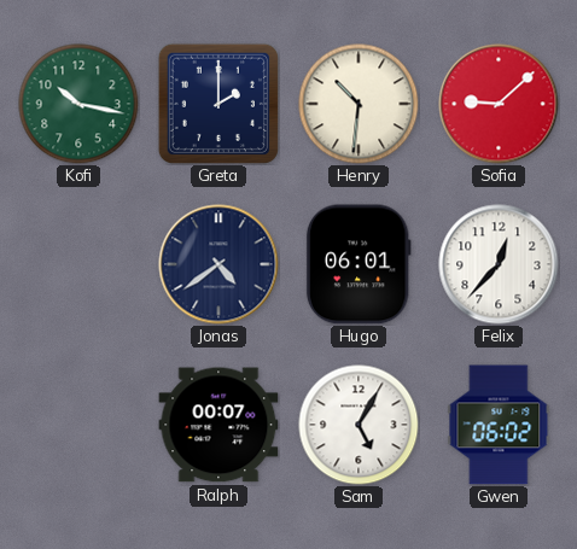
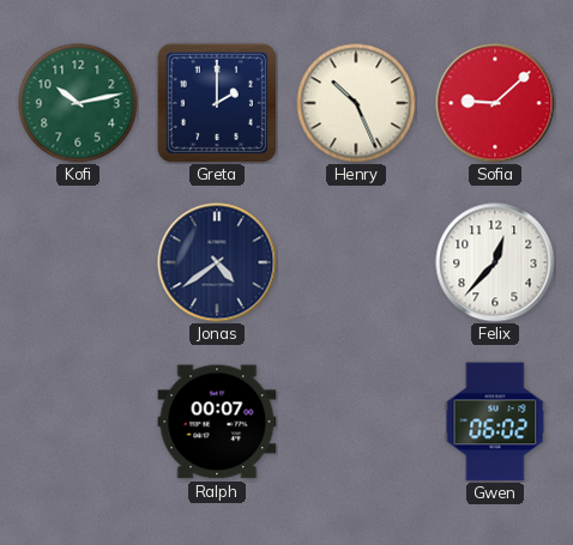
Kofi: 10:17 -> 10:13 (78, 103)
Henry: 10:31 -> 10:26 (356, 103)
Hugo: 06:01 -> none (359, 264)
Sam: 5:05 -> none (359, 425)
